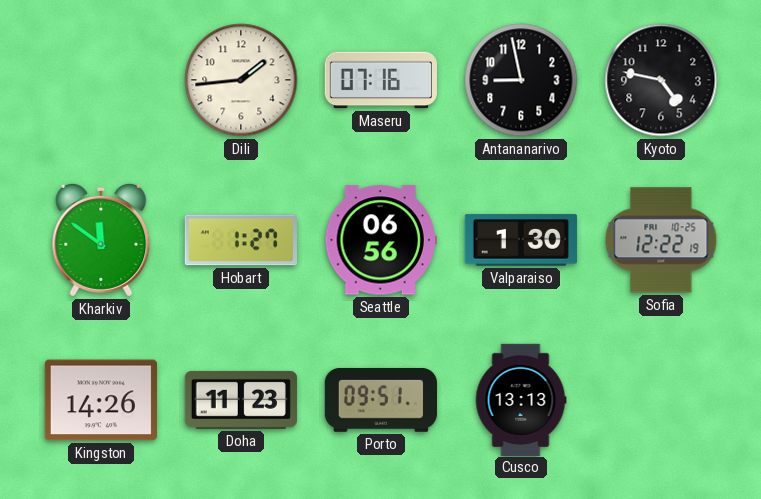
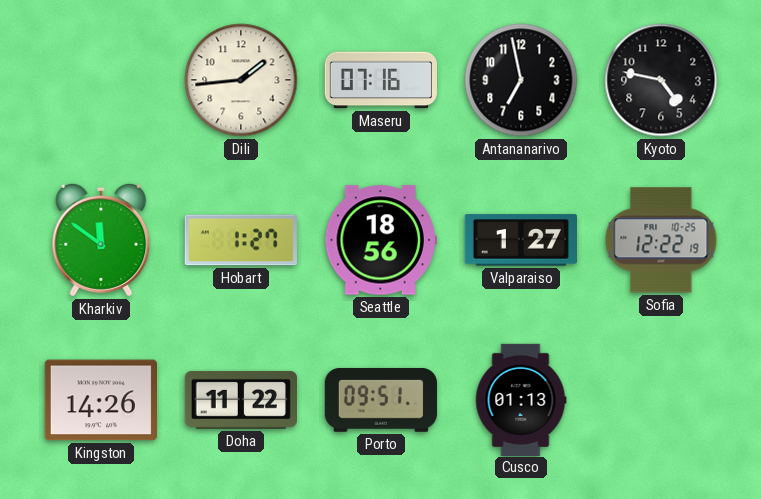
Antananarivo: 8:58 -> 6:58 (521, 80)
Seattle: 06:56 -> 18:56 (381, 240)
Valparaiso: 1:30 -> 1:27 (521, 240)
Doha: 11:23 -> 11:22 (241, 400)
Cusco: 13:13 -> 01:13 (521, 399)
